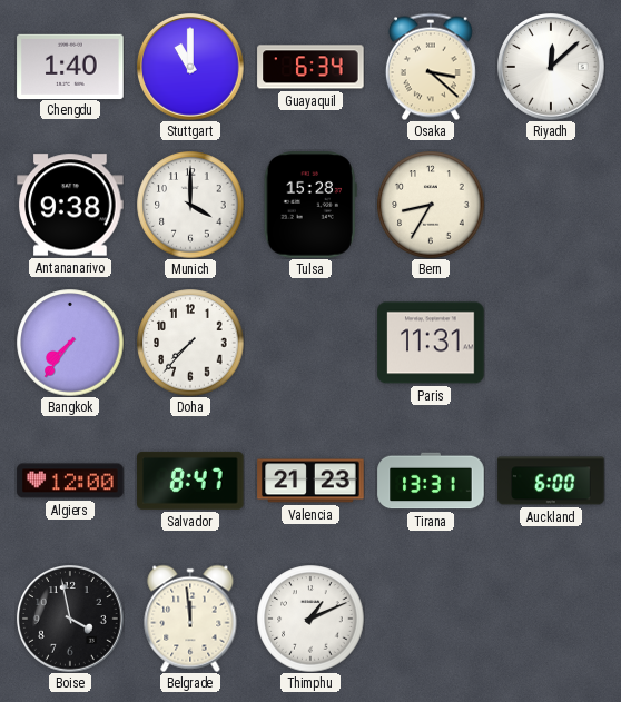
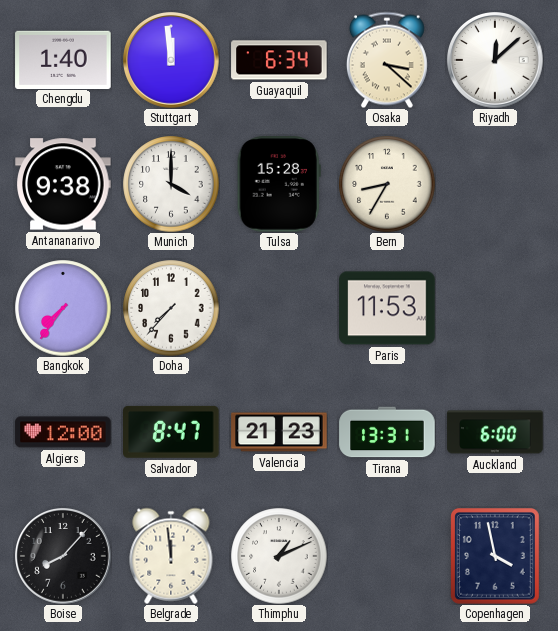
Stuttgart: 11:00 -> 11:59 (172, 61)
Paris: 11:31 -> 11:53 (387, 308)
Boise: 3:58 -> 8:07 (64, 557)
Copenhagen: none -> 3:58 (496, 557)
